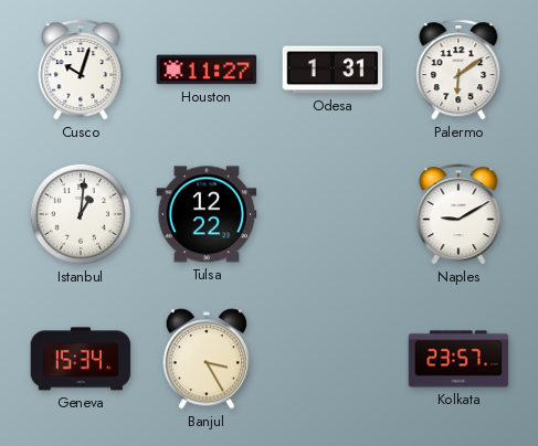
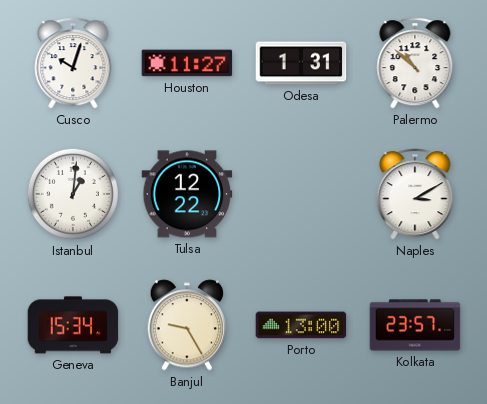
Palermo: 6:09 -> 10:52 (415, 63)
Naples: 9:10 -> 3:10 (415, 194)
Banjul: 3:25 -> 9:25 (187, 325)
Porto: none -> 13:00 (301, 325)
